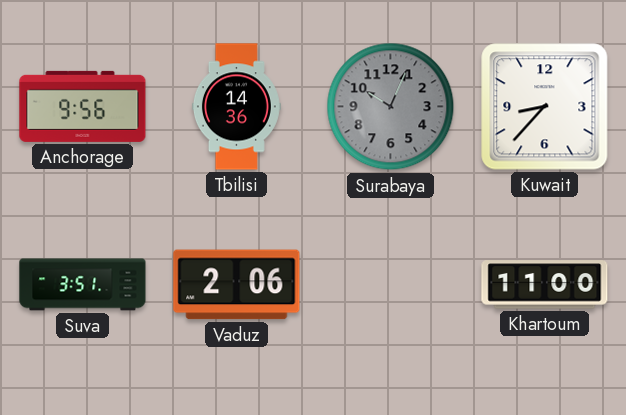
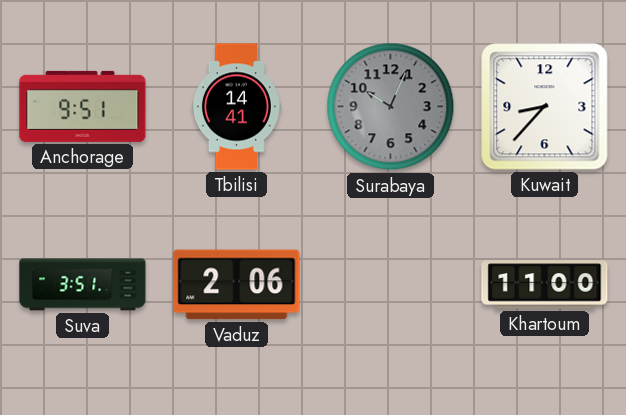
Anchorage: 9:56 -> 9:51 (83, 106)
Tbilisi: 14:36 -> 14:41 (236, 107)
